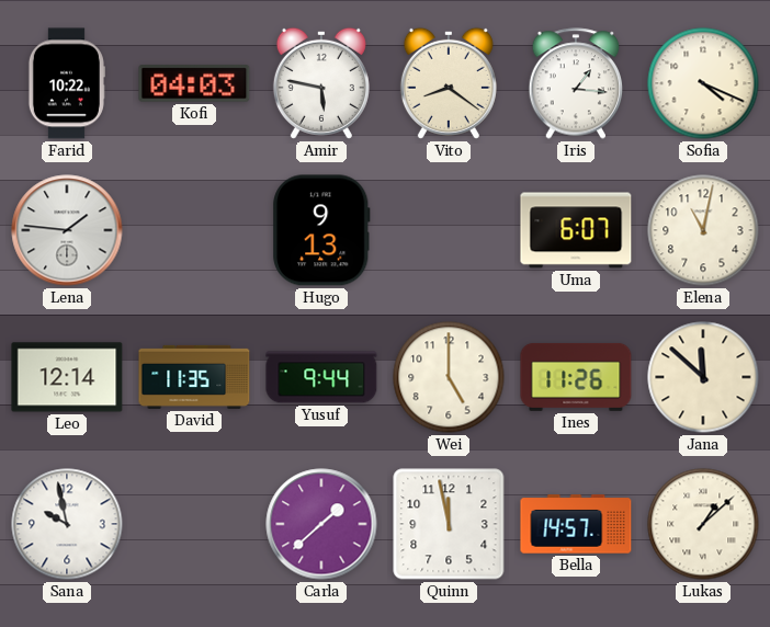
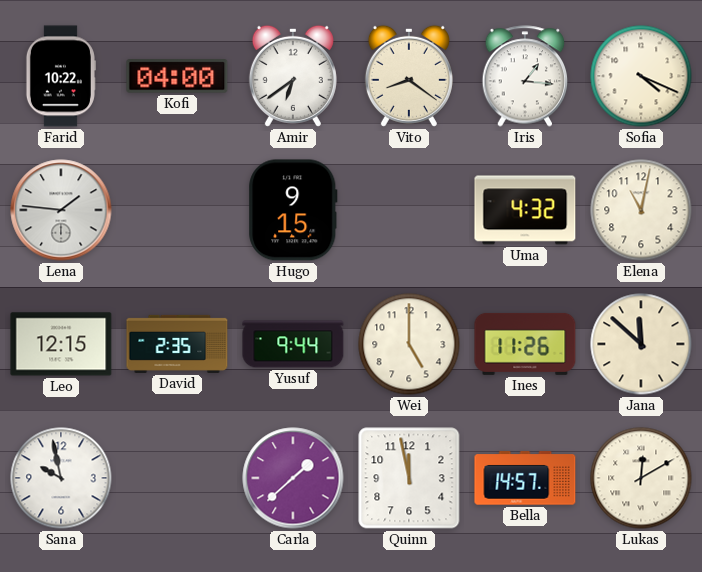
Kofi: 04:03 -> 04:00 (177, 76)
Amir: 5:47 -> 6:39 (293, 76)
Hugo: 9:13 -> 9:15 (293, 210)
Uma: 6:07 -> 4:32 (525, 210)
Leo: 12:14 -> 12:15 (61, 344)
David: 11:35 -> 2:35 (177, 344)
Lukas: 1:08 -> 12:10 (641, 478)
